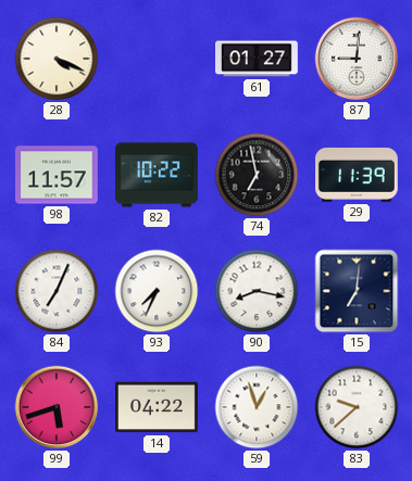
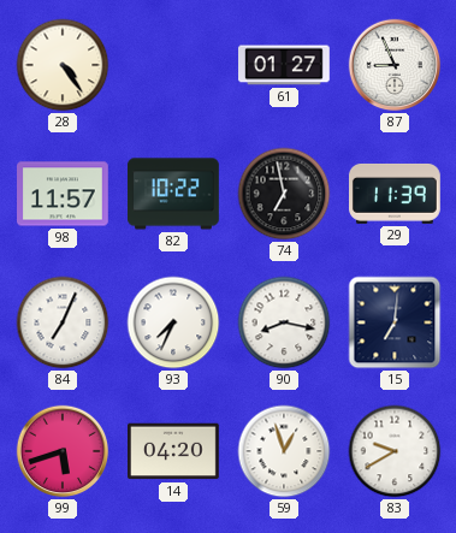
28: 4:19 -> 4:24 (63, 65)
87: 9:01 -> 8:56 (395, 65)
14: 04:22 -> 04:20 (174, 451)
83: 9:38 -> 9:40 (395, 451)
